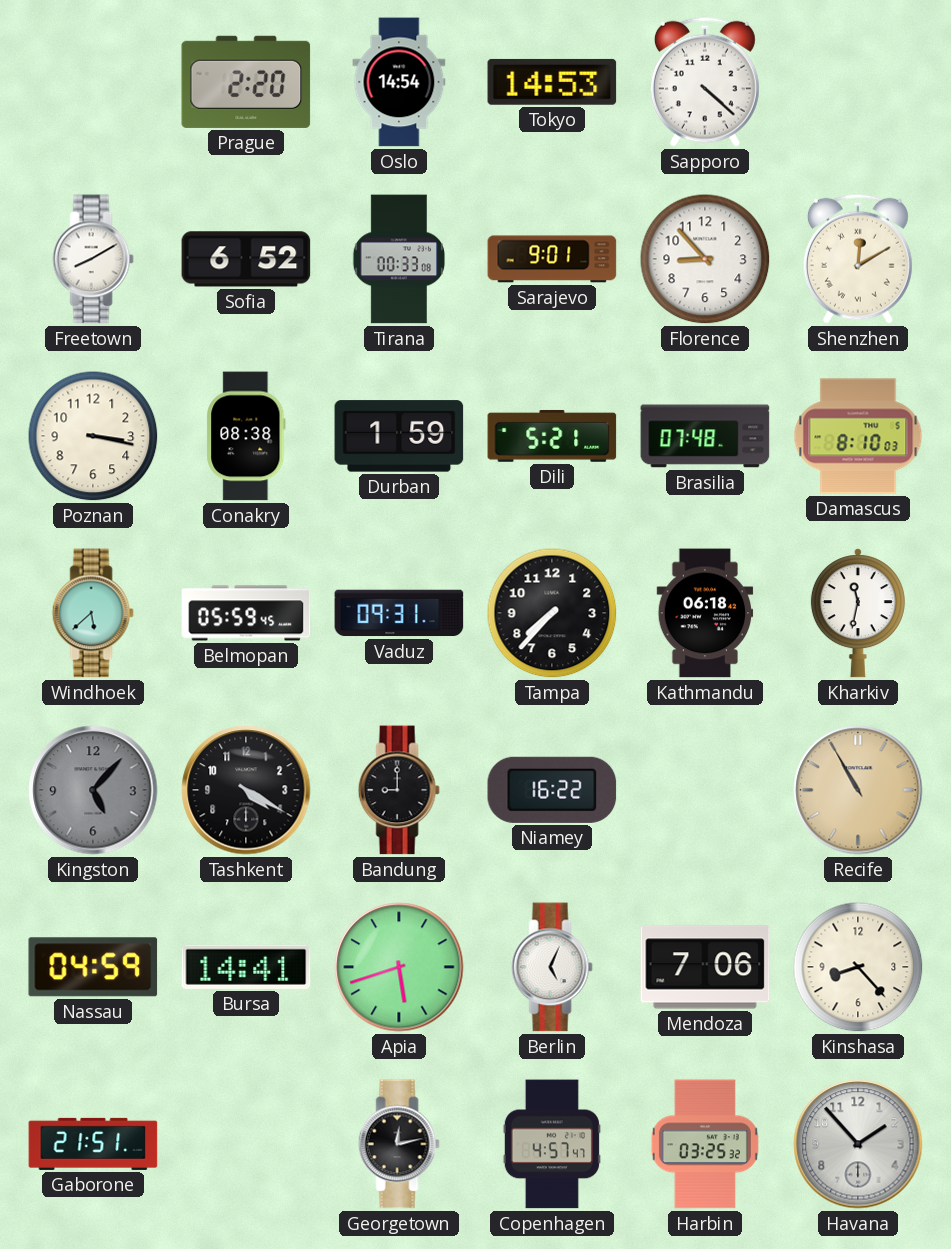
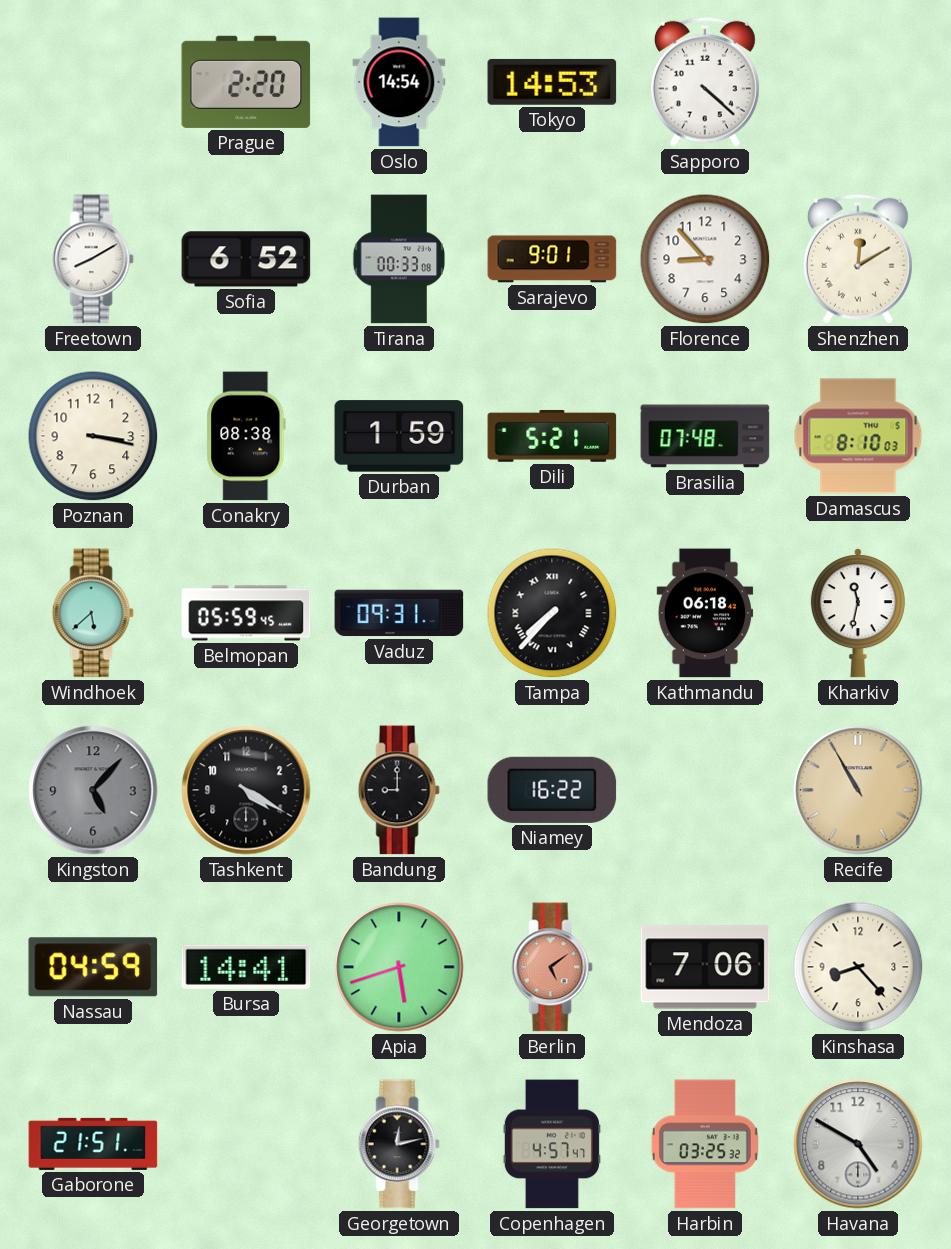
Tampa numerals: Arabic -> Roman (552, 613)
Berlin: 5:04 -> 5:09 (552, 967)
Berlin dial: white -> salmon (552, 967)
Havana: 1:53 -> 4:50 (858, 1144)
